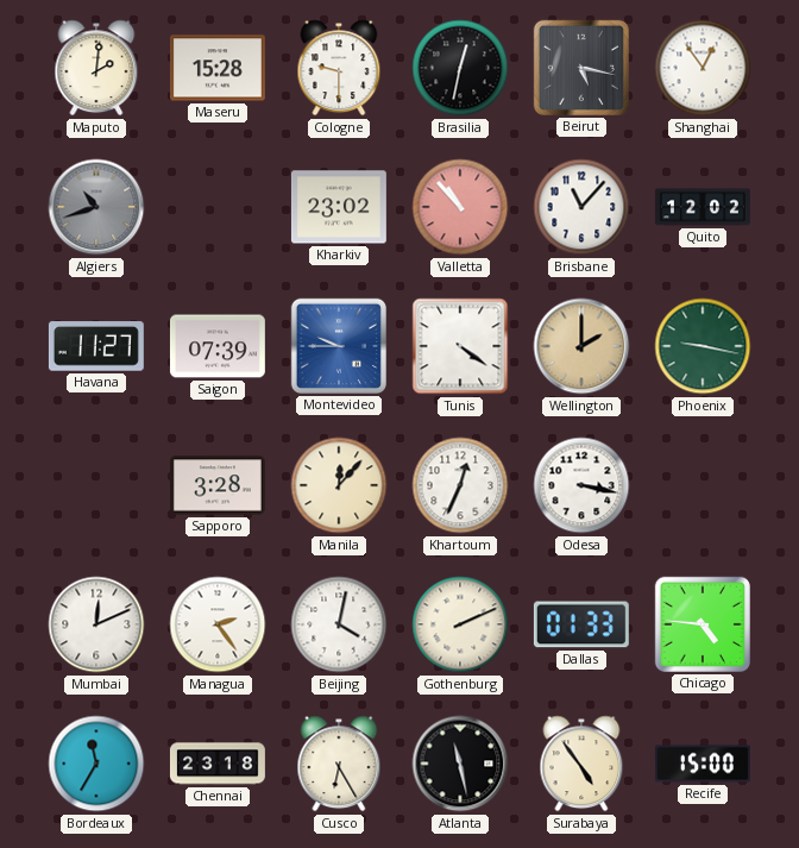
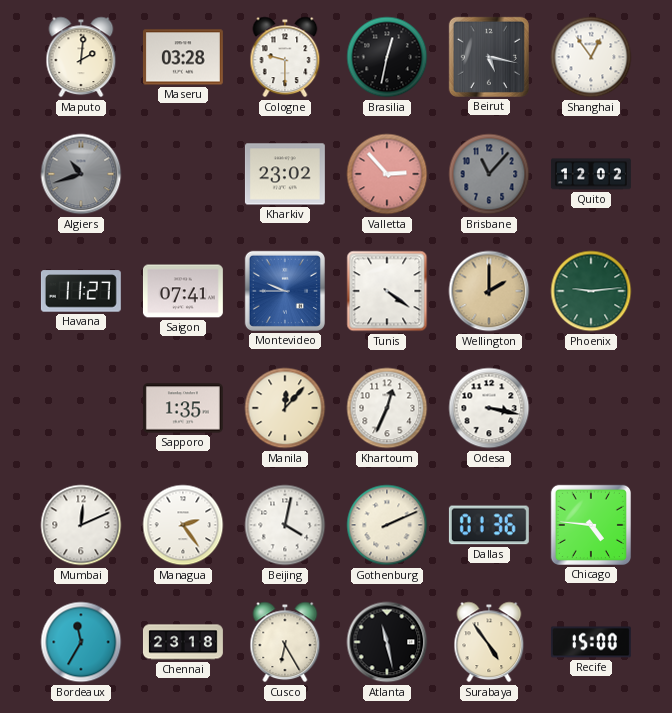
Maseru: 15:28 -> 03:28 (183, 57)
Valletta: 10:53 -> 2:53 (387, 174)
Brisbane dial: white -> grey (489, 174)
Saigon: 07:39 -> 07:41 (183, 291)
Phoenix: 9:17 -> 9:14 (591, 291)
Sapporo: 3:28 -> 1:35 (183, 408)
Dallas: 01:33 -> 01:36 (489, 525)
